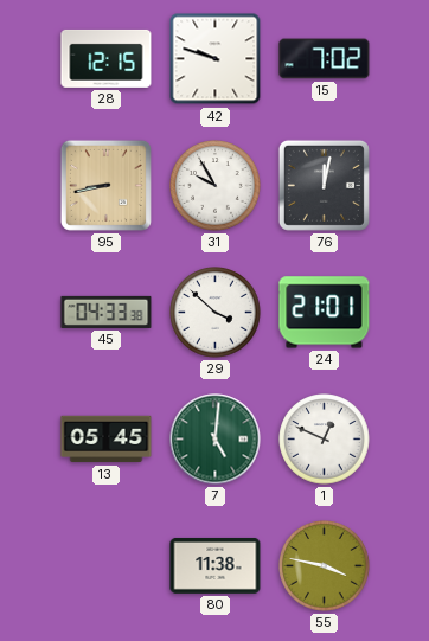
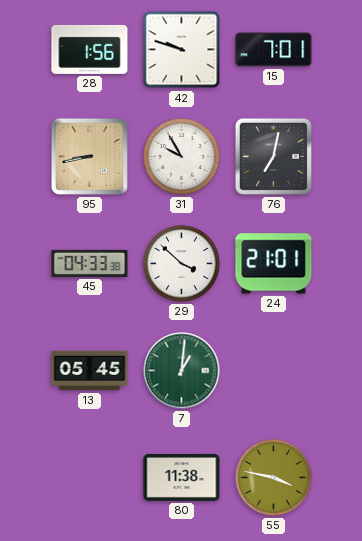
28: 12:15 -> 1:56 (90, 49)
15: 7:02 -> 7:01 (274, 50)
76: 12:02 -> 7:02 (273, 156)
7: 5:01 -> 1:01 (182, 371)
1: 12:49 -> none (325, 440)
